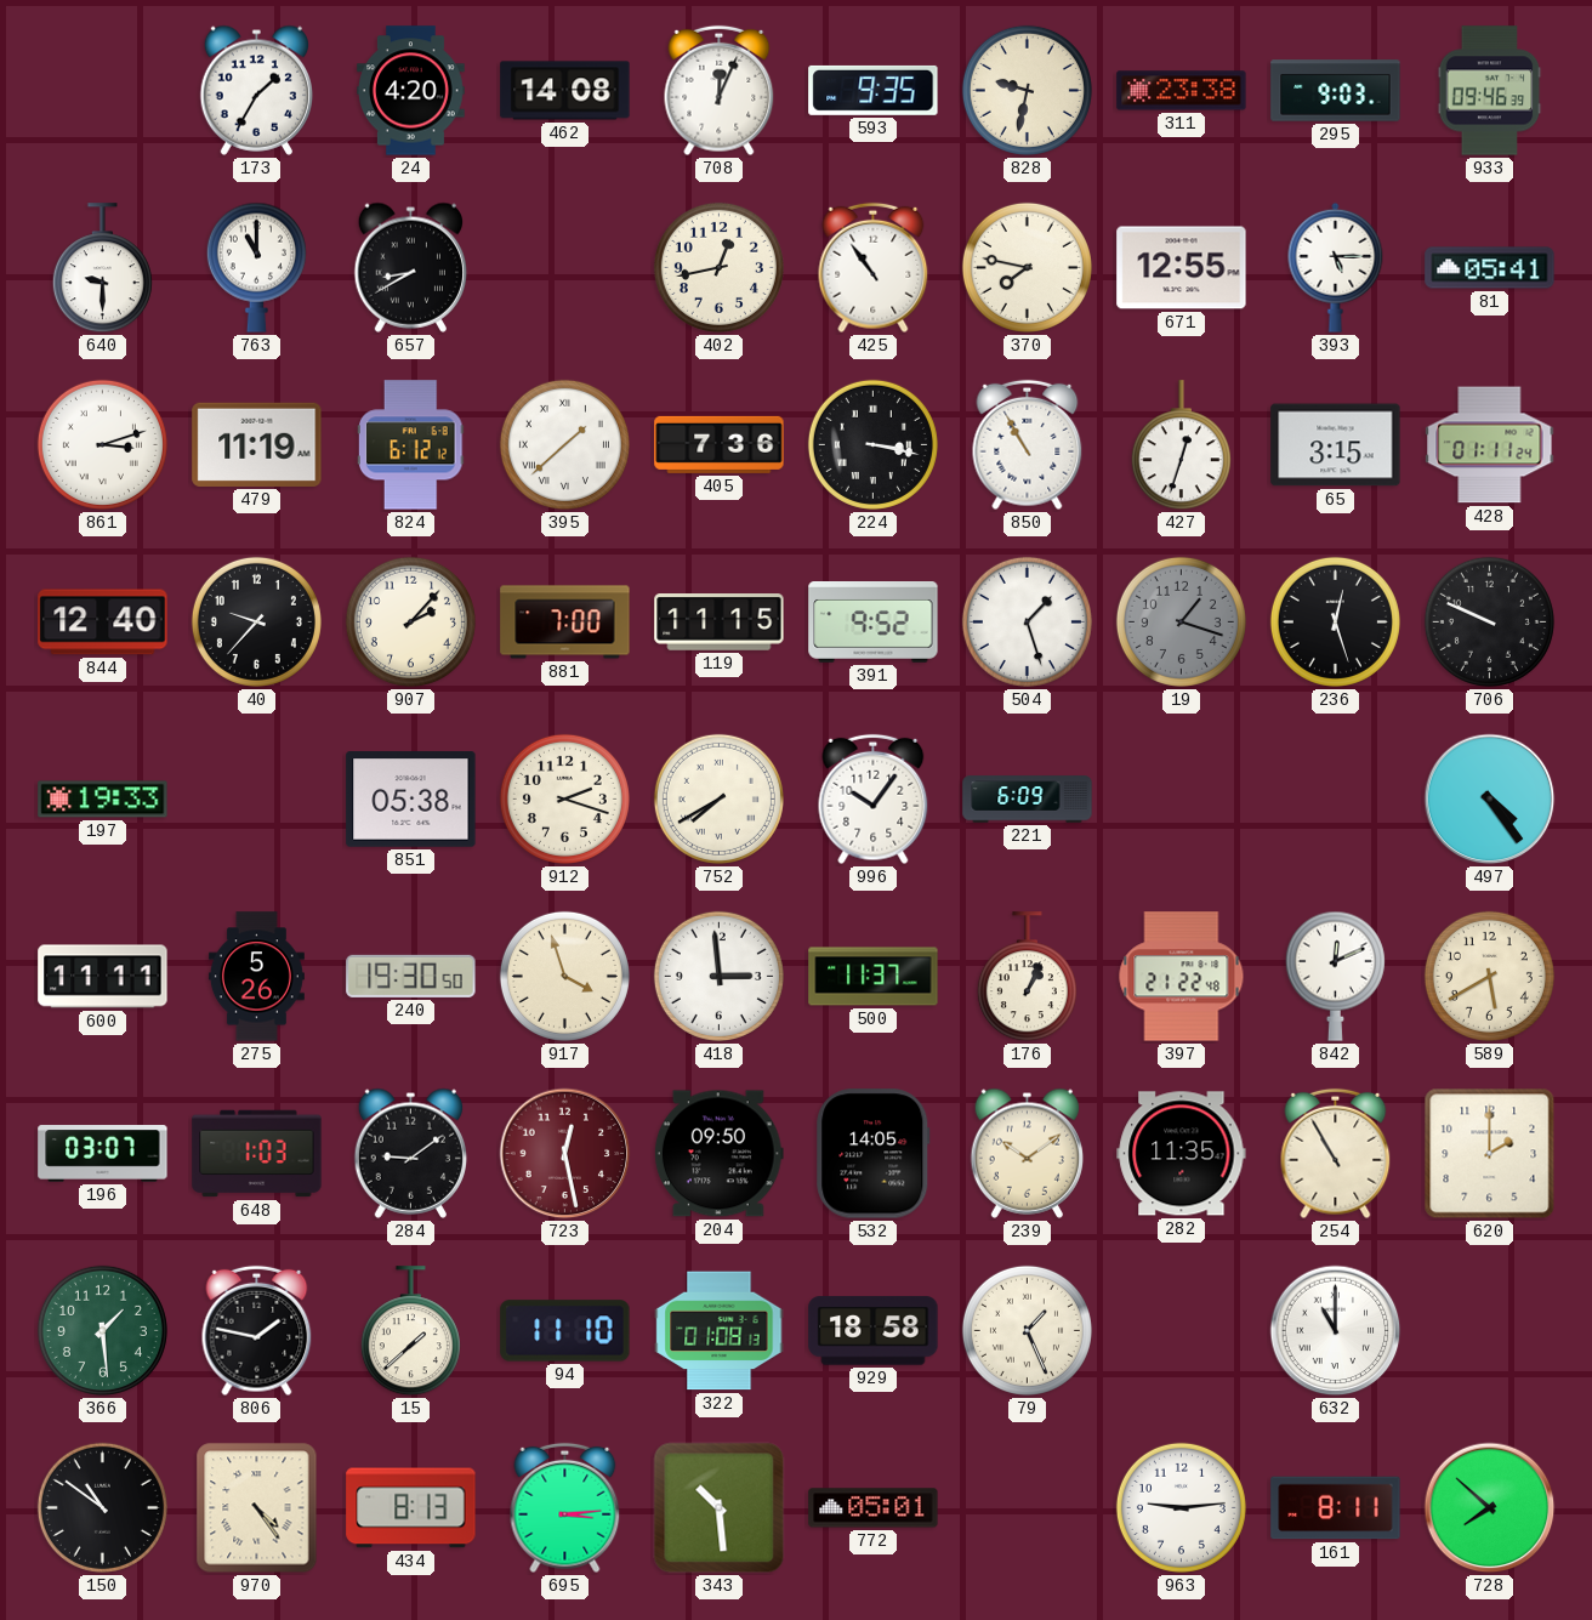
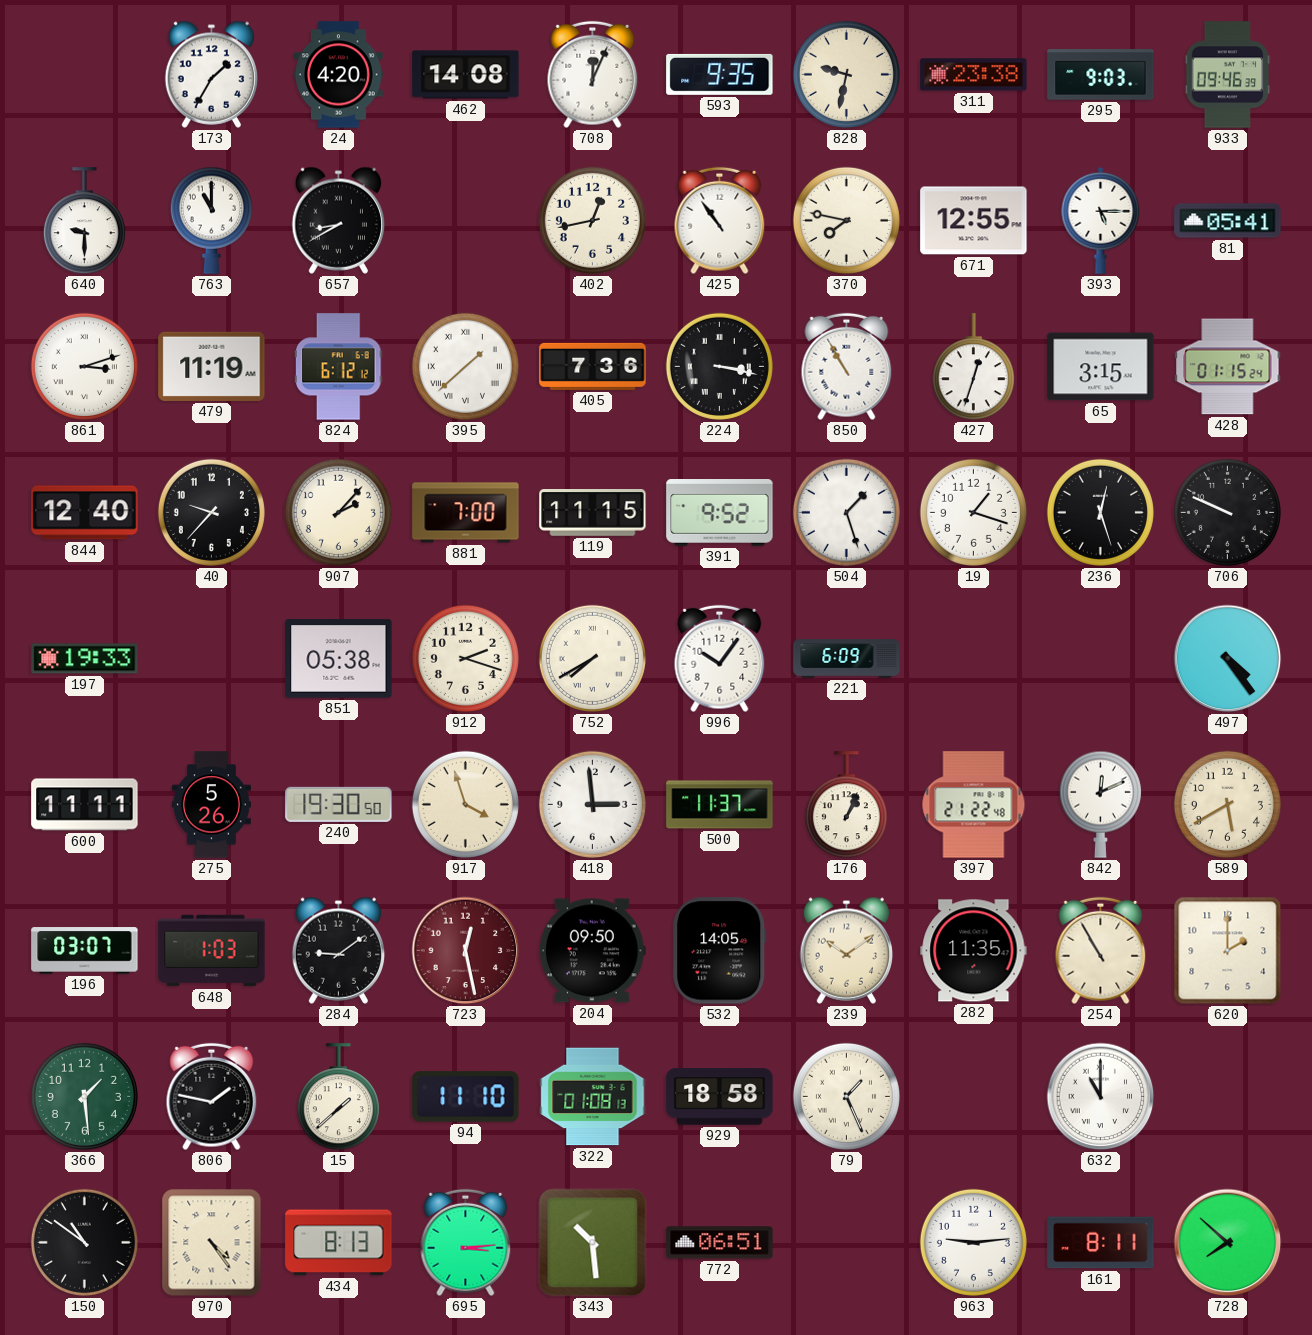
428: 01:11 -> 01:15 (1228, 367)
19 dial: grey -> white (973, 512)
772: 05:01 -> 06:51 (720, 1243)
